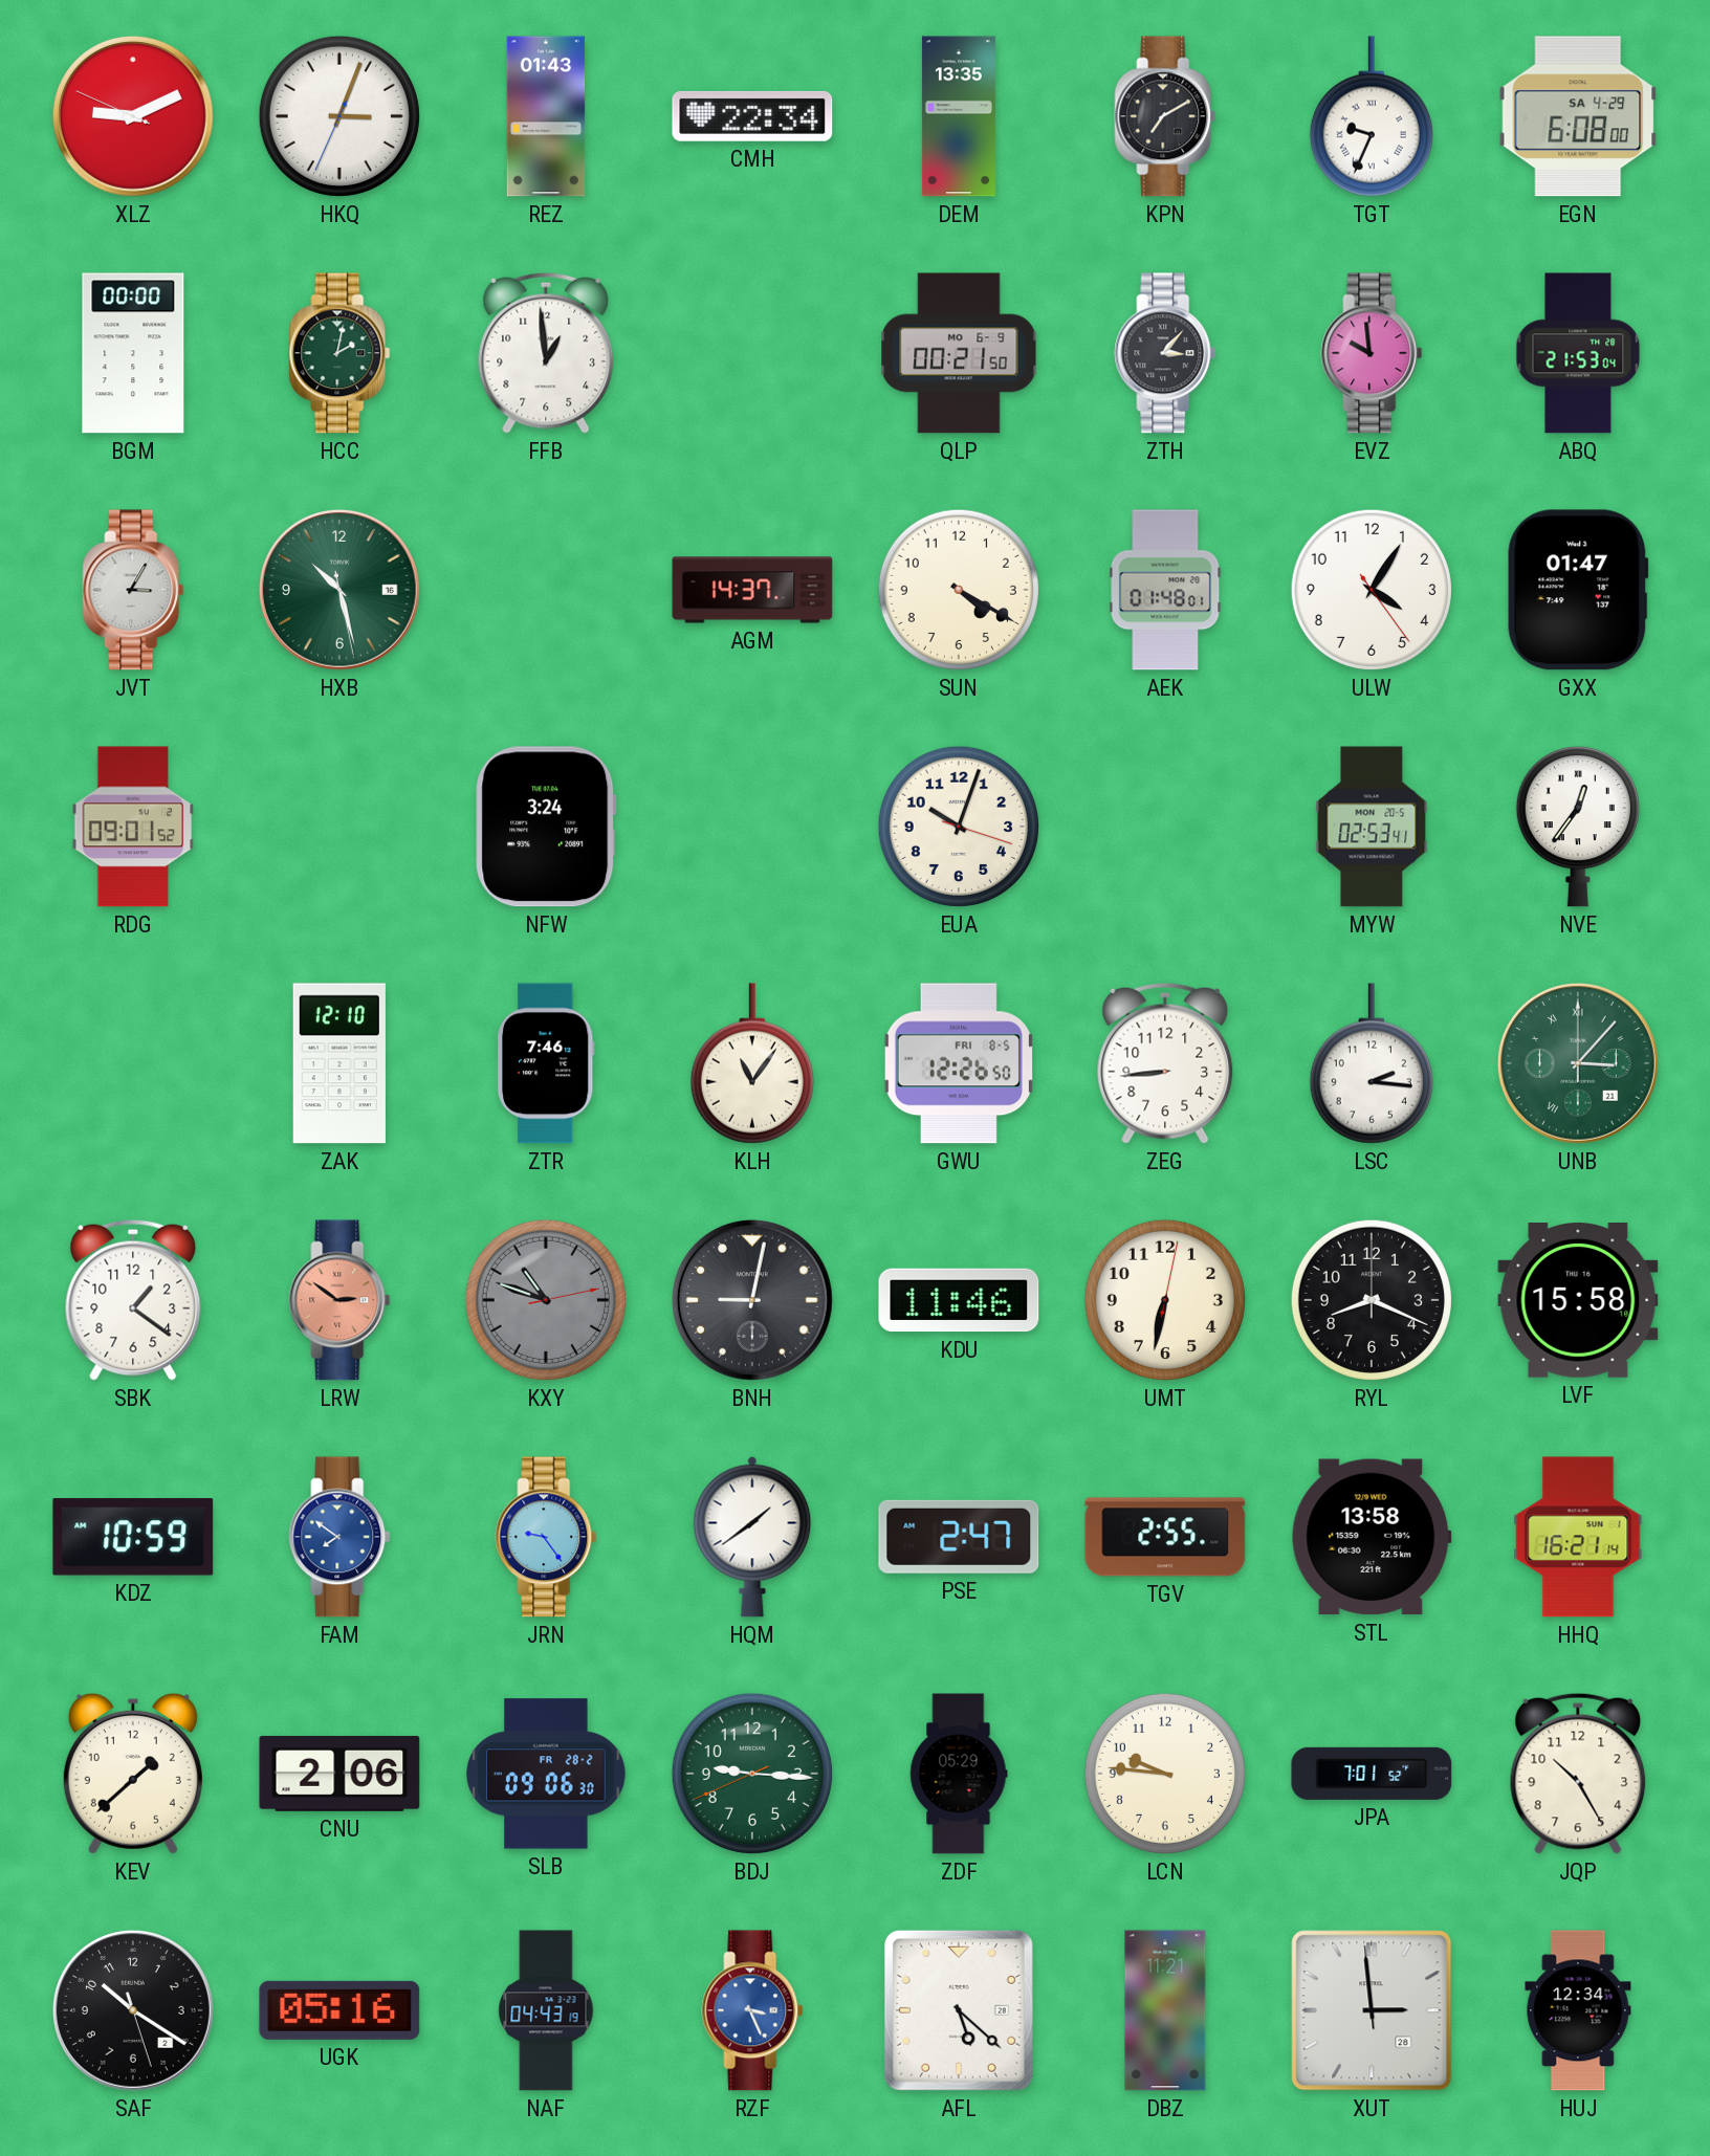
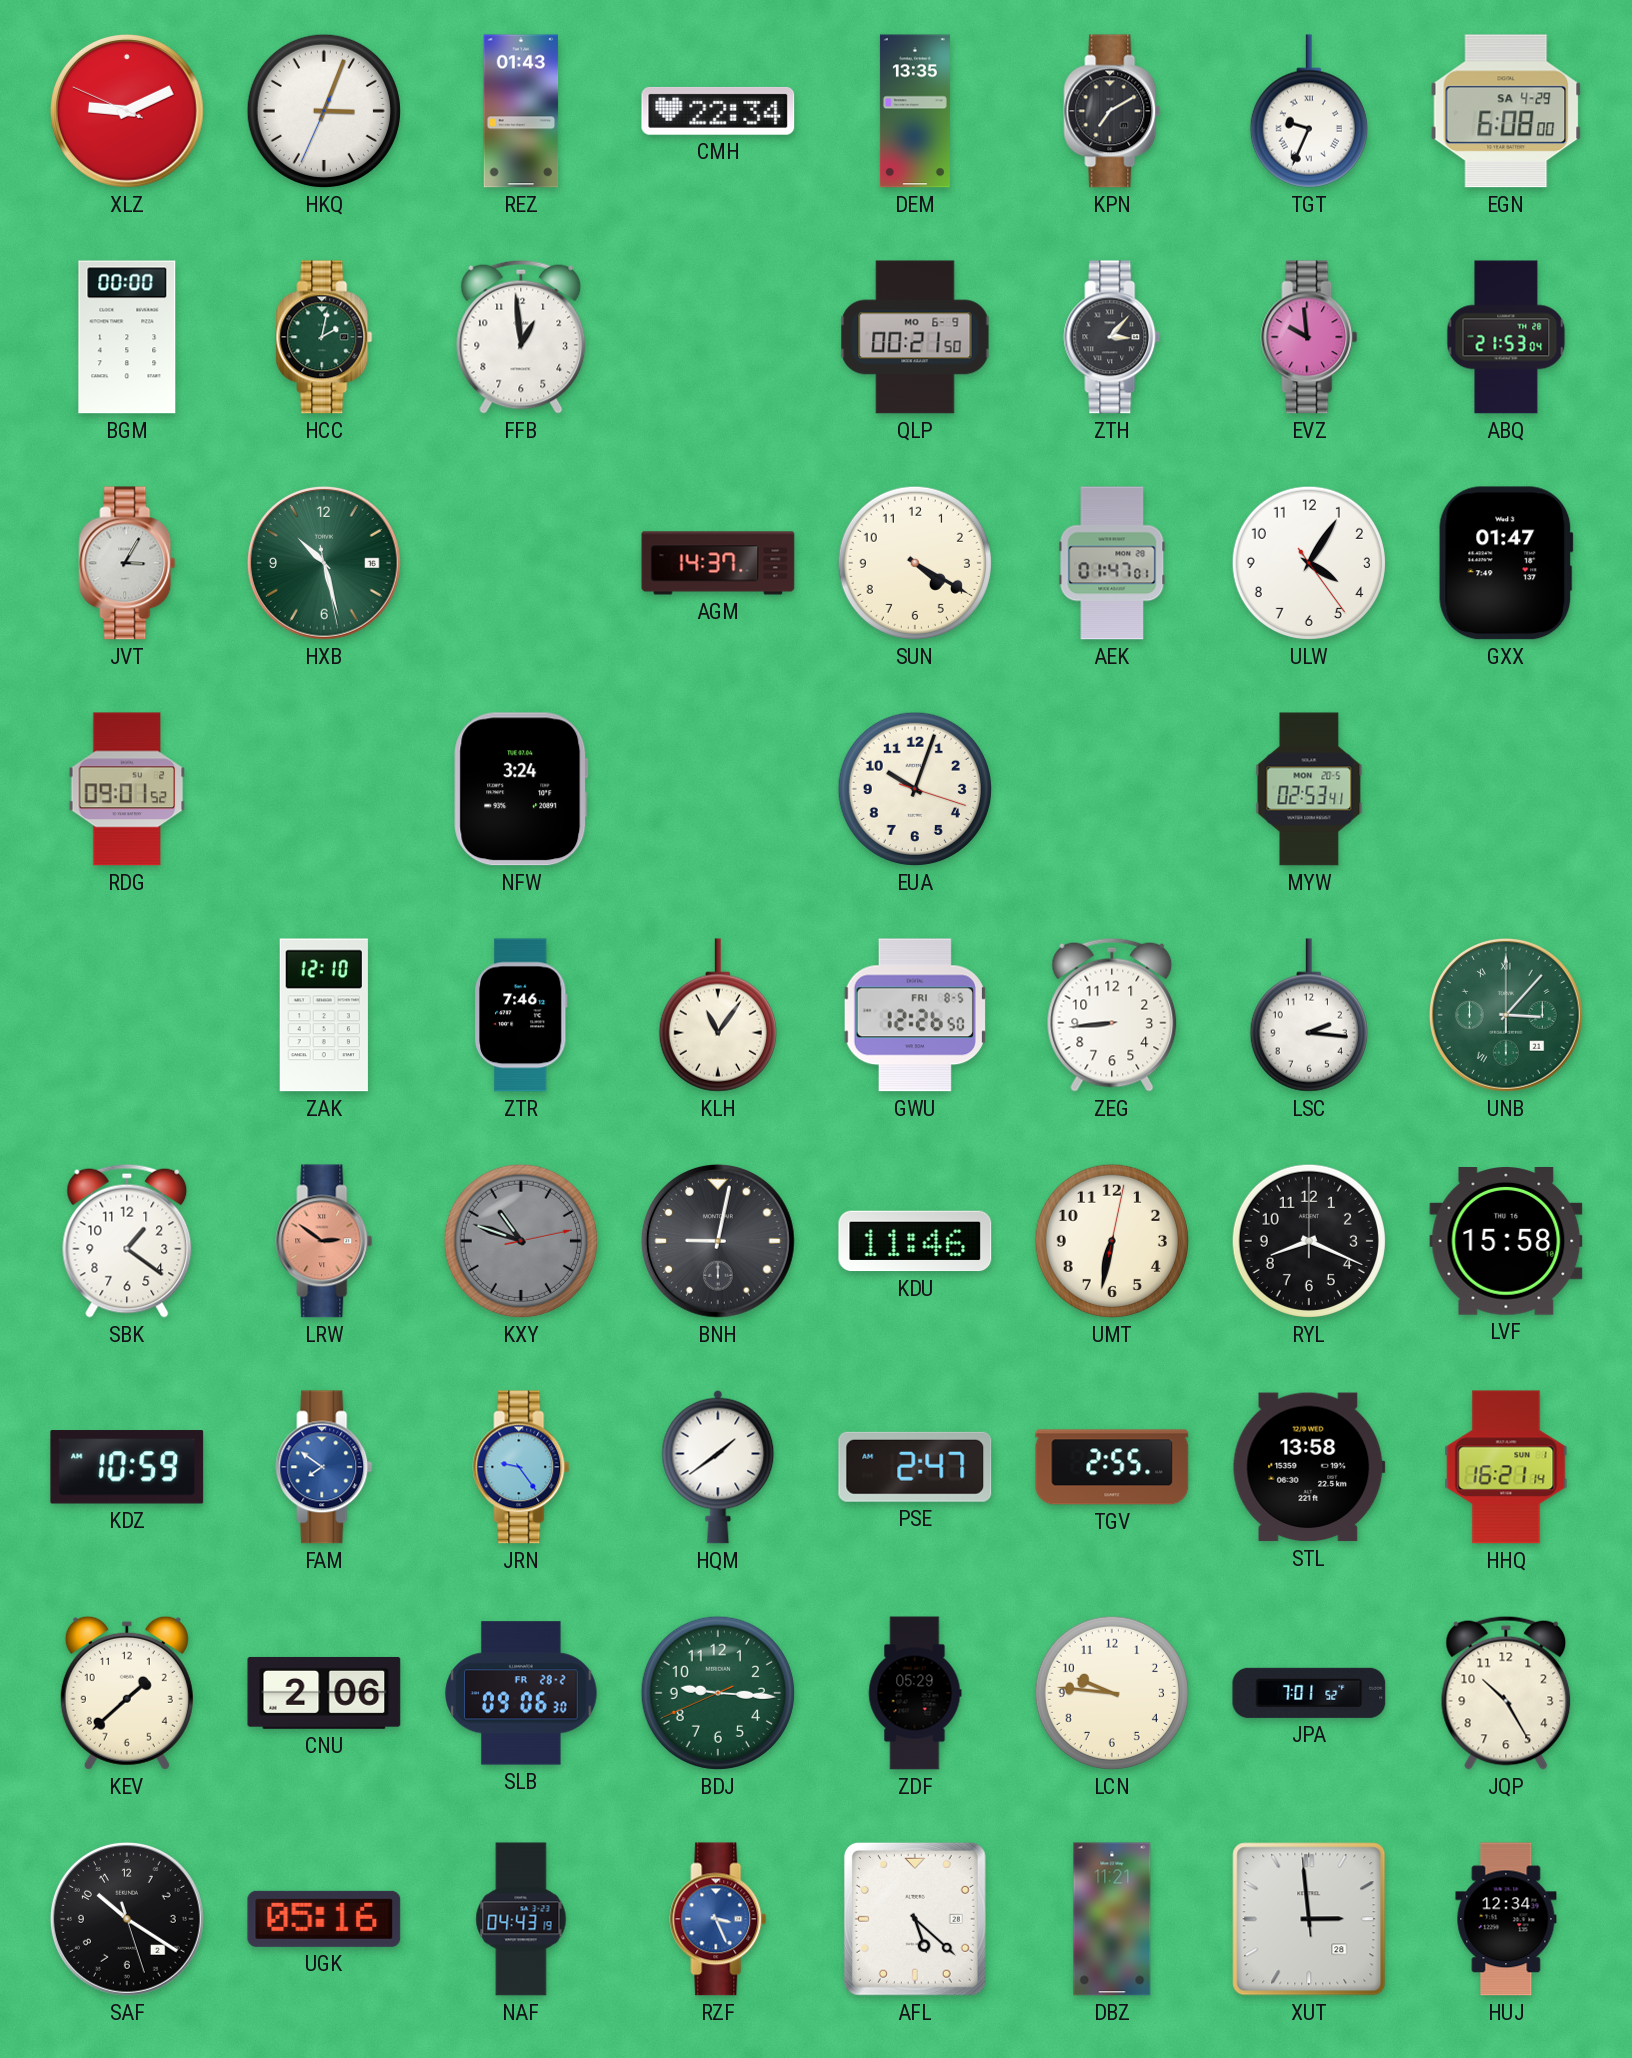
AEK: 01:48 -> 01:47 (1112, 563)
NVE: 12:36 -> none (1578, 827)
